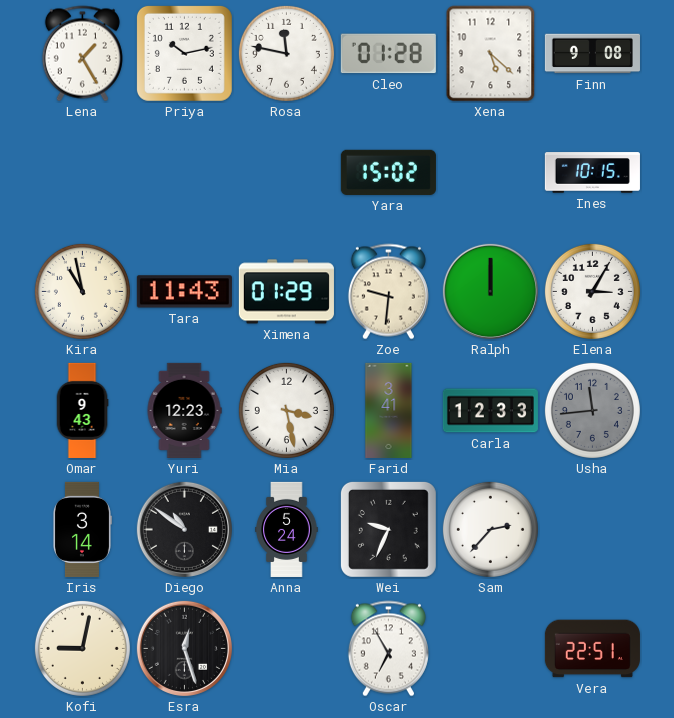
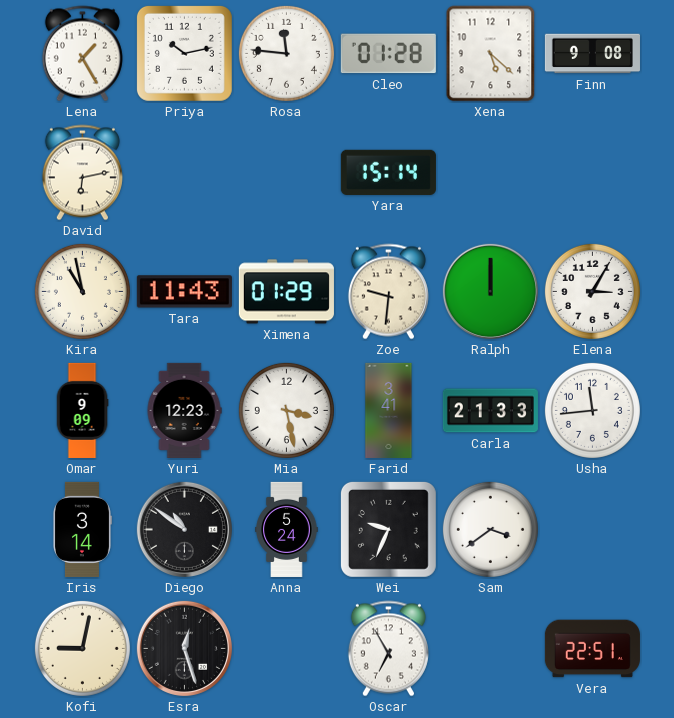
Rosa: 11:47 -> 11:46 (286, 53)
David: none -> 6:13 (82, 173)
Yara: 15:02 -> 15:14 (388, 172)
Ines: 10:15 -> none (592, 173)
Omar: 9:43 -> 9:09 (82, 410)
Carla: 12:33 -> 21:33 (490, 411)
Usha dial: grey -> white (592, 410)
Sam: 2:37 -> 3:39 (490, 529)
